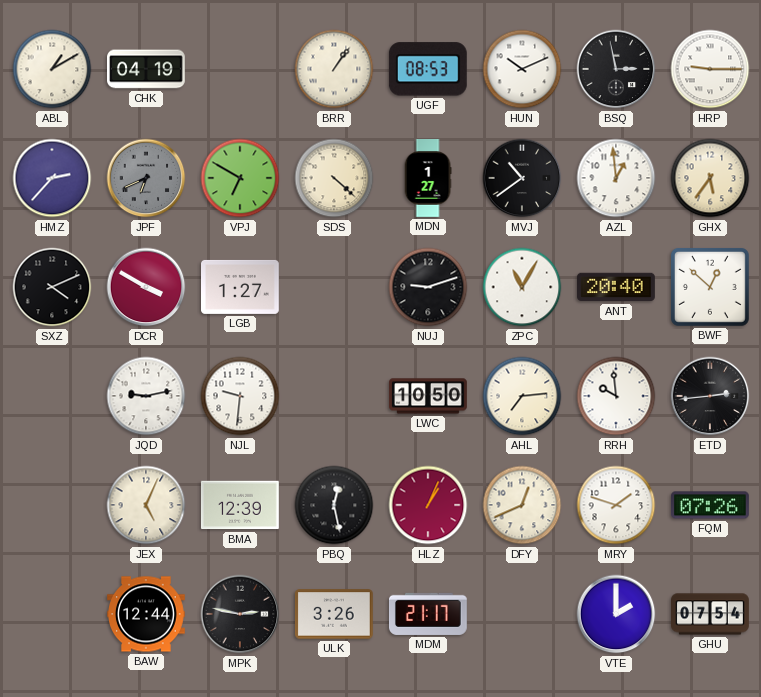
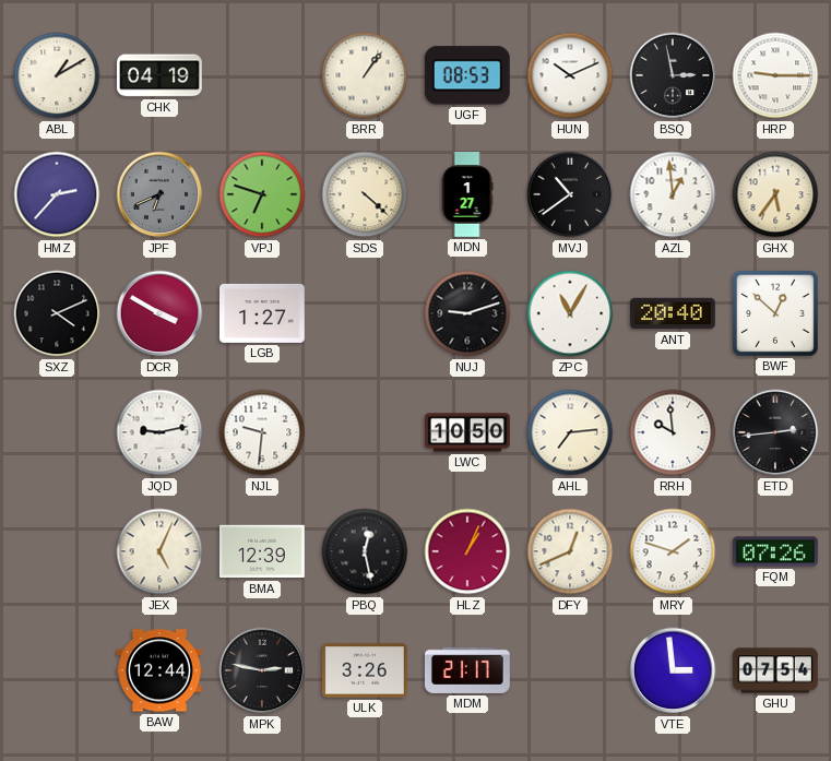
VPJ: 6:50 -> 6:48 (262, 194)
VTE: 2:00 -> 2:59 (673, 670)
